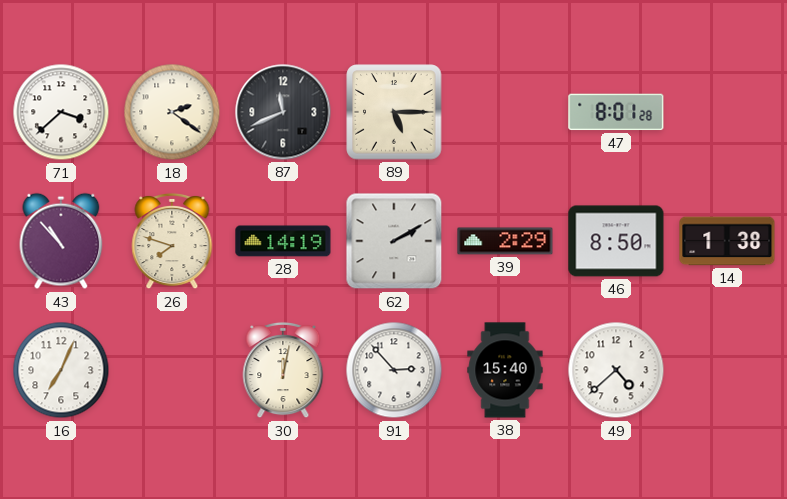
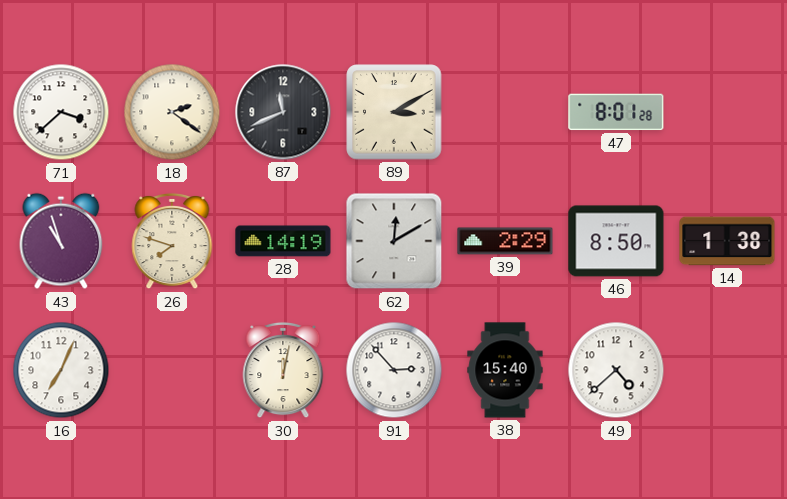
89: 5:15 -> 3:10 (394, 112)
43: 10:53 -> 10:57 (61, 241)
62: 2:10 -> 12:10 (394, 241)
